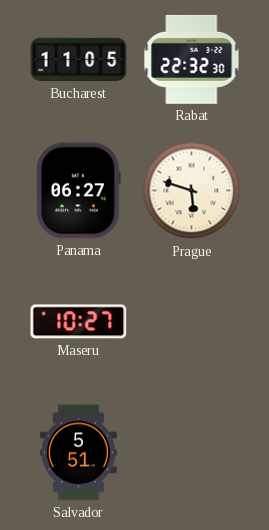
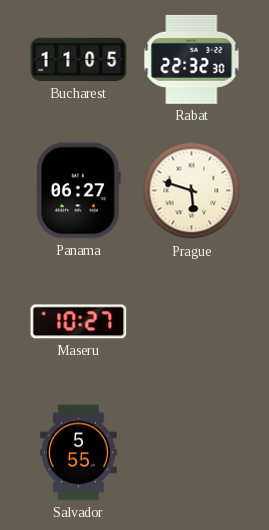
Salvador: 5:51 -> 5:55 (78, 453)
